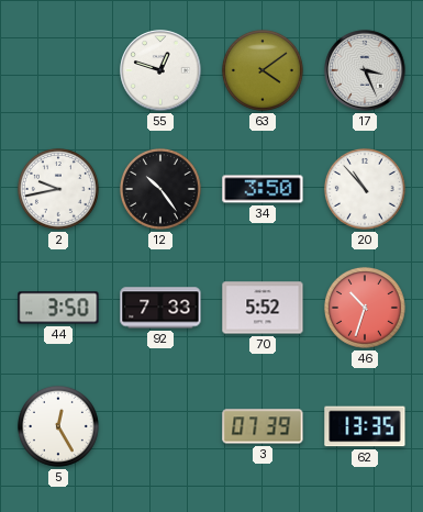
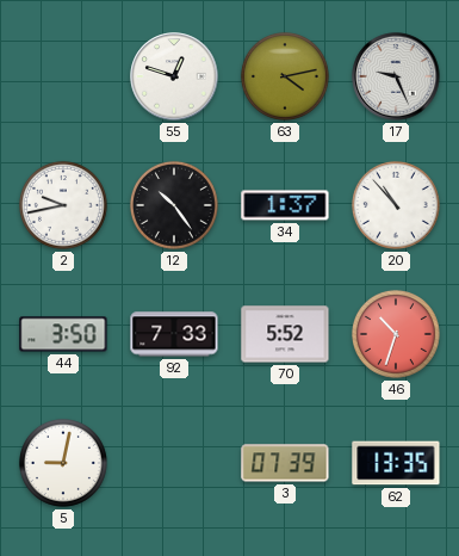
63: 4:09 -> 4:13 (285, 76)
17: 3:26 -> 9:26 (396, 76)
34: 3:50 -> 1:37 (285, 205)
5: 12:25 -> 9:02 (63, 463)
